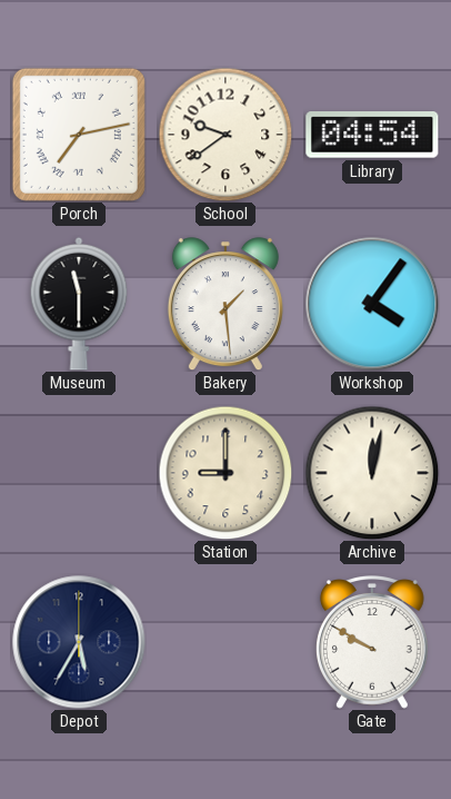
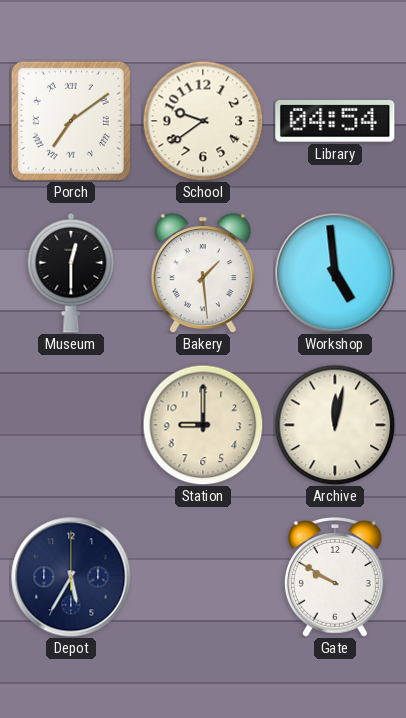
Porch: 7:13 -> 7:09 (71, 121)
Museum: 11:30 -> 12:30 (71, 273)
Workshop: 4:06 -> 4:59 (335, 273)
